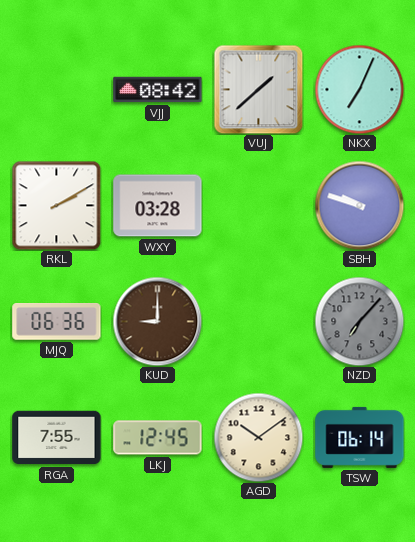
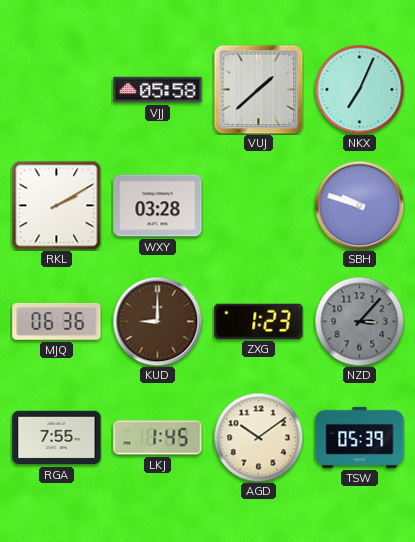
VJJ: 08:42 -> 05:58 (158, 90)
ZXG: none -> 1:23 (259, 321)
NZD: 7:07 -> 3:07 (359, 321)
LKJ: 12:45 -> 1:45 (158, 438)
TSW: 06:14 -> 05:39 (360, 437)
